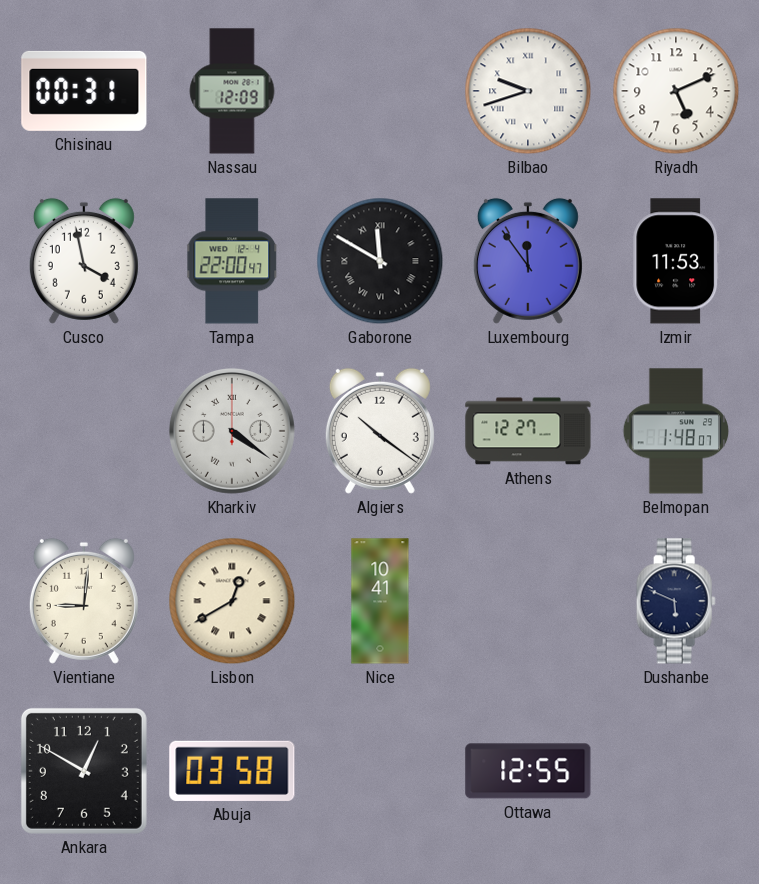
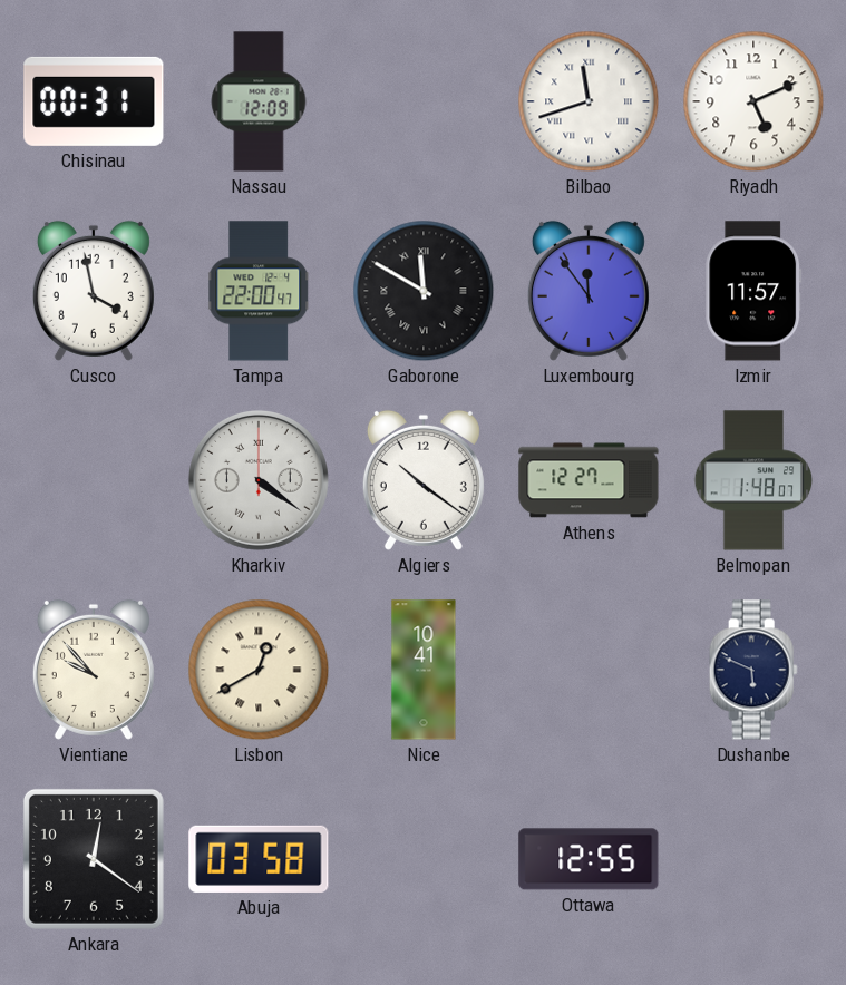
Bilbao: 9:42 -> 11:42 (589, 101)
Izmir: 11:53 -> 11:57 (753, 291)
Vientiane: 9:01 -> 9:53 (94, 670)
Ankara: 12:50 -> 12:21 (94, 859)
